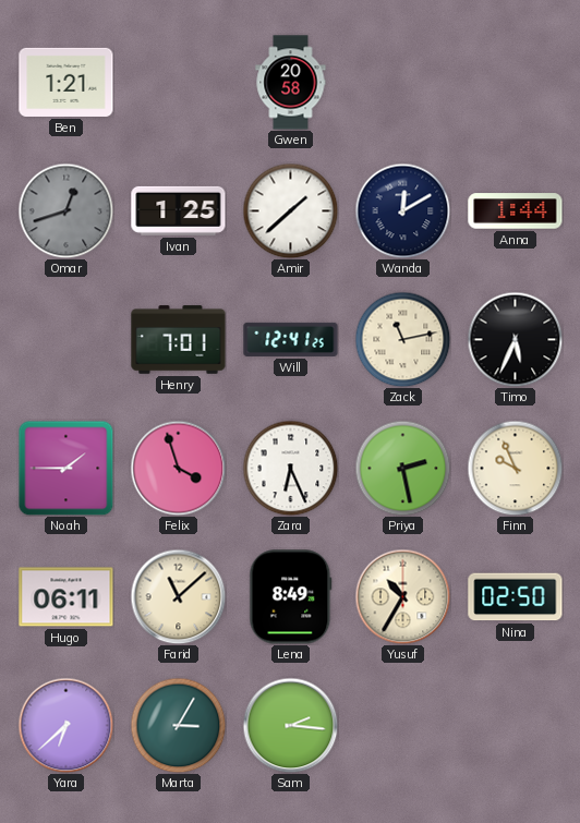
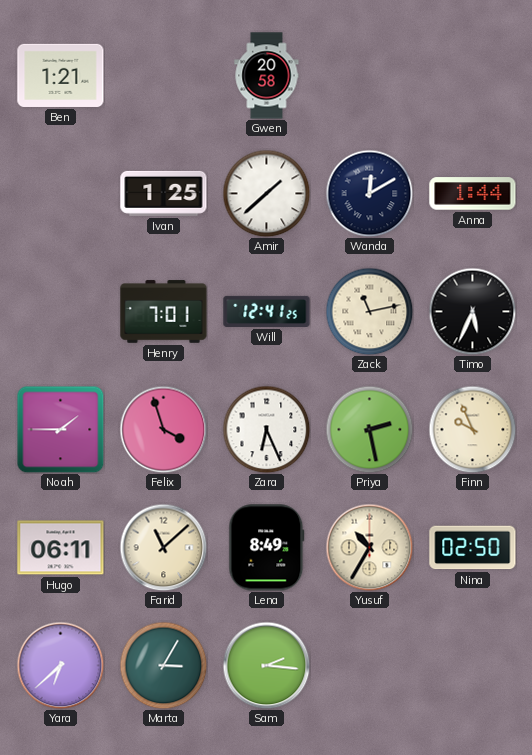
Omar: 12:42 -> none (65, 210)
